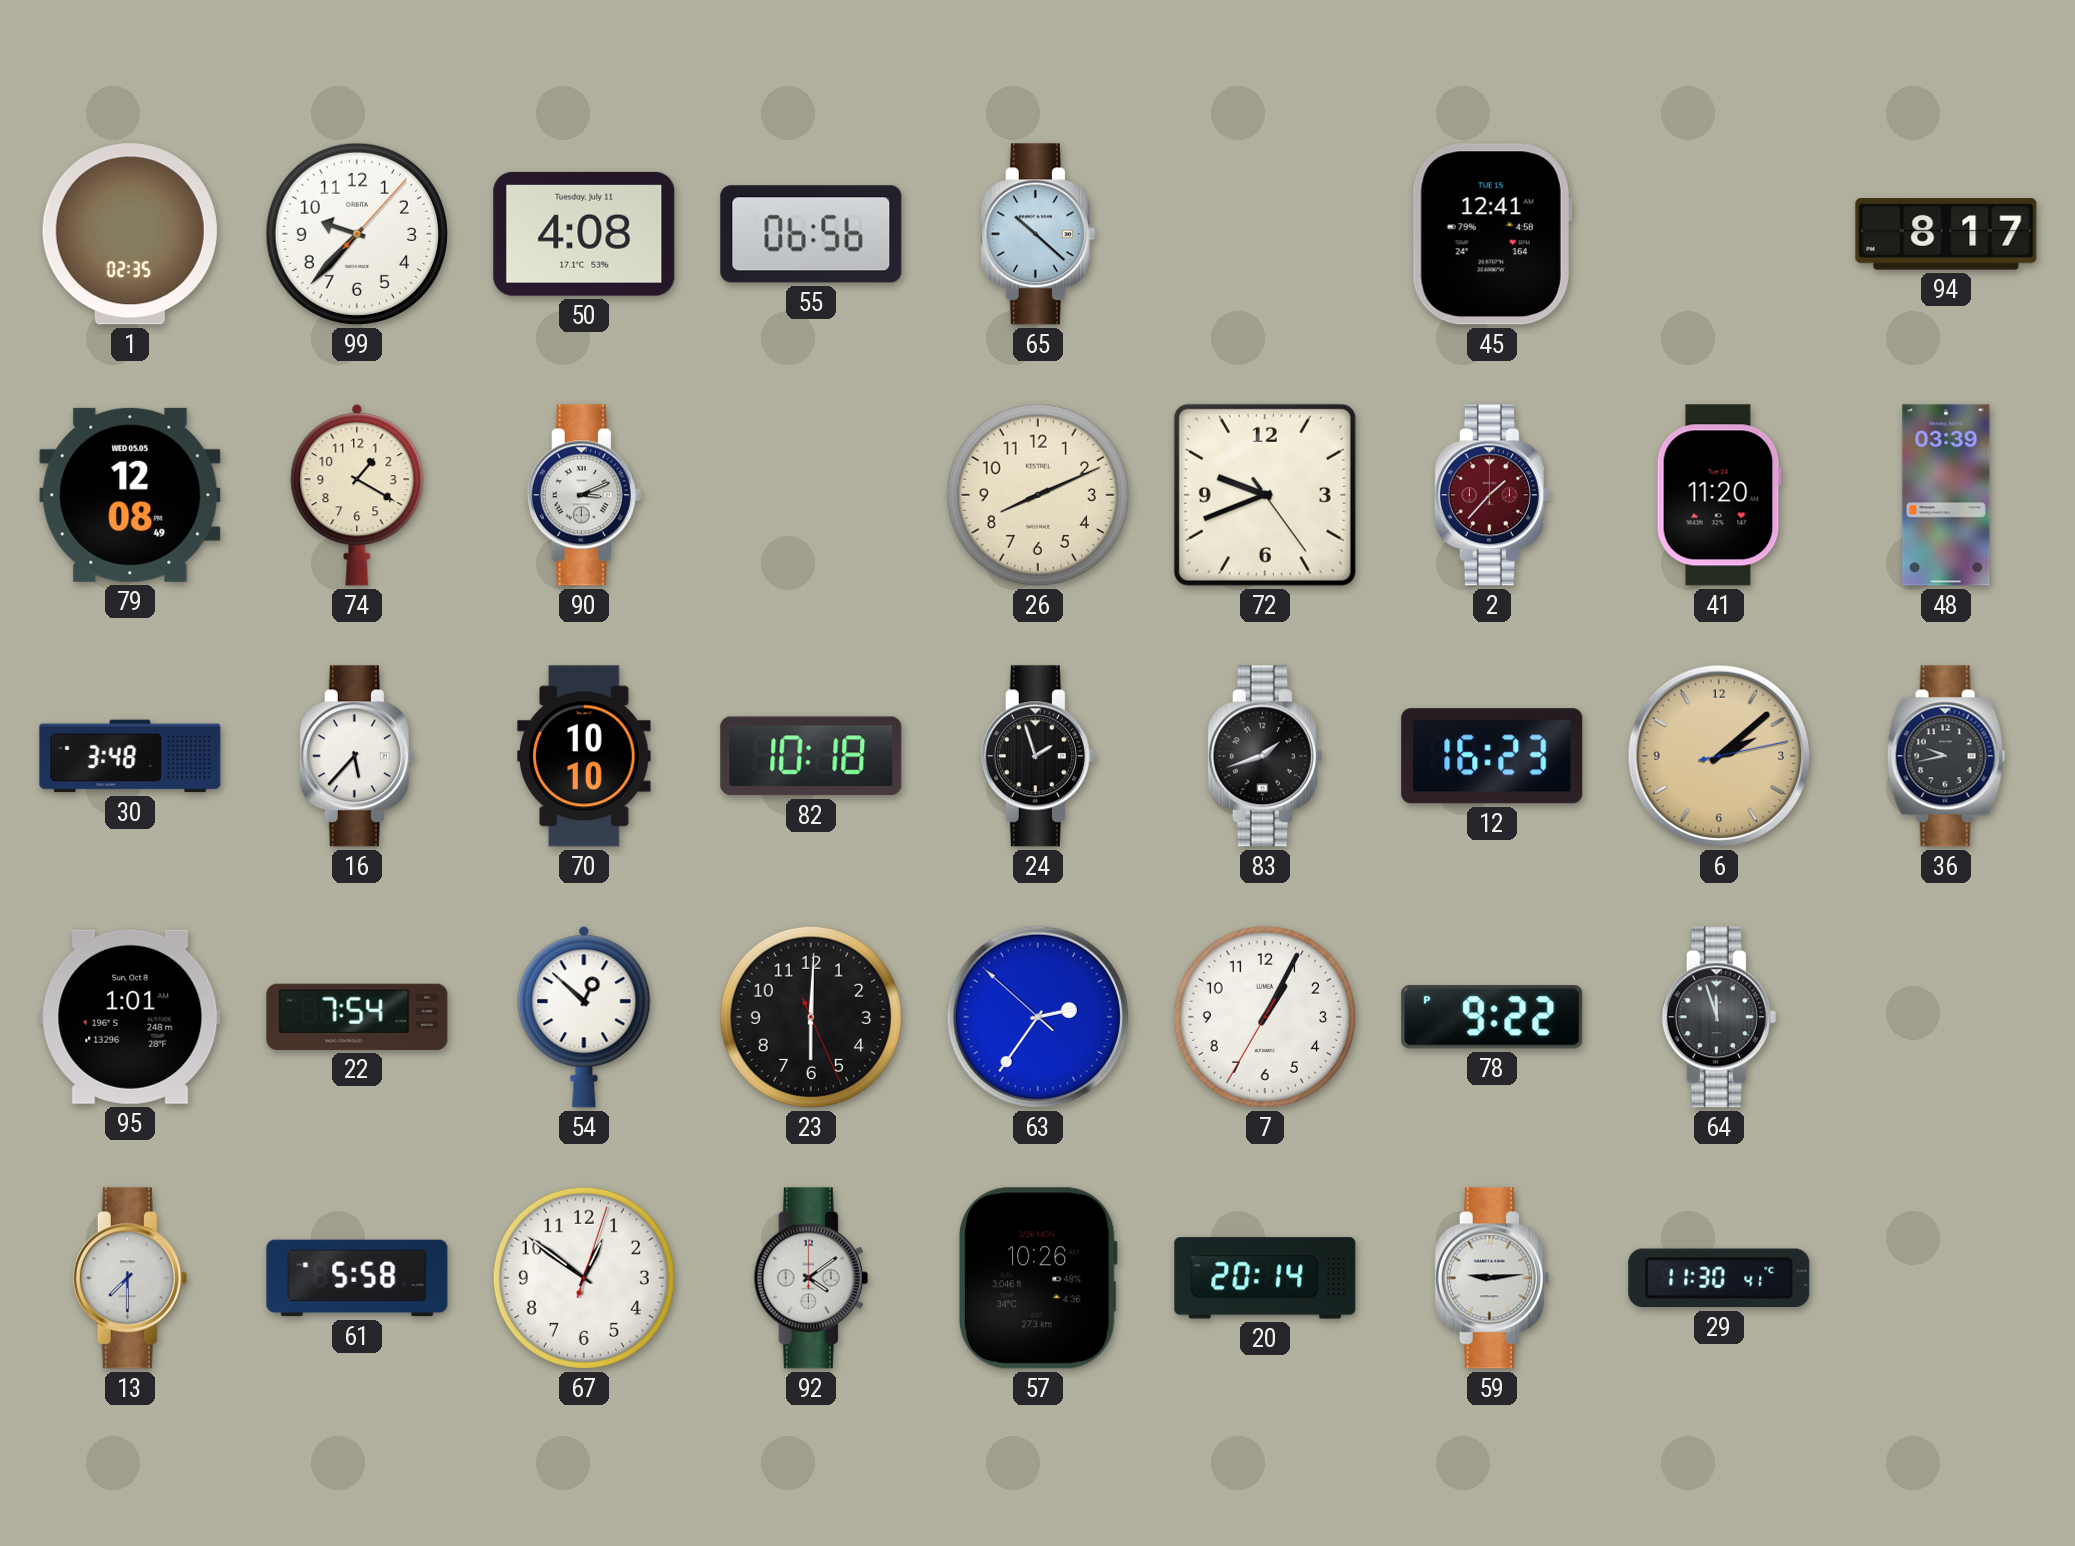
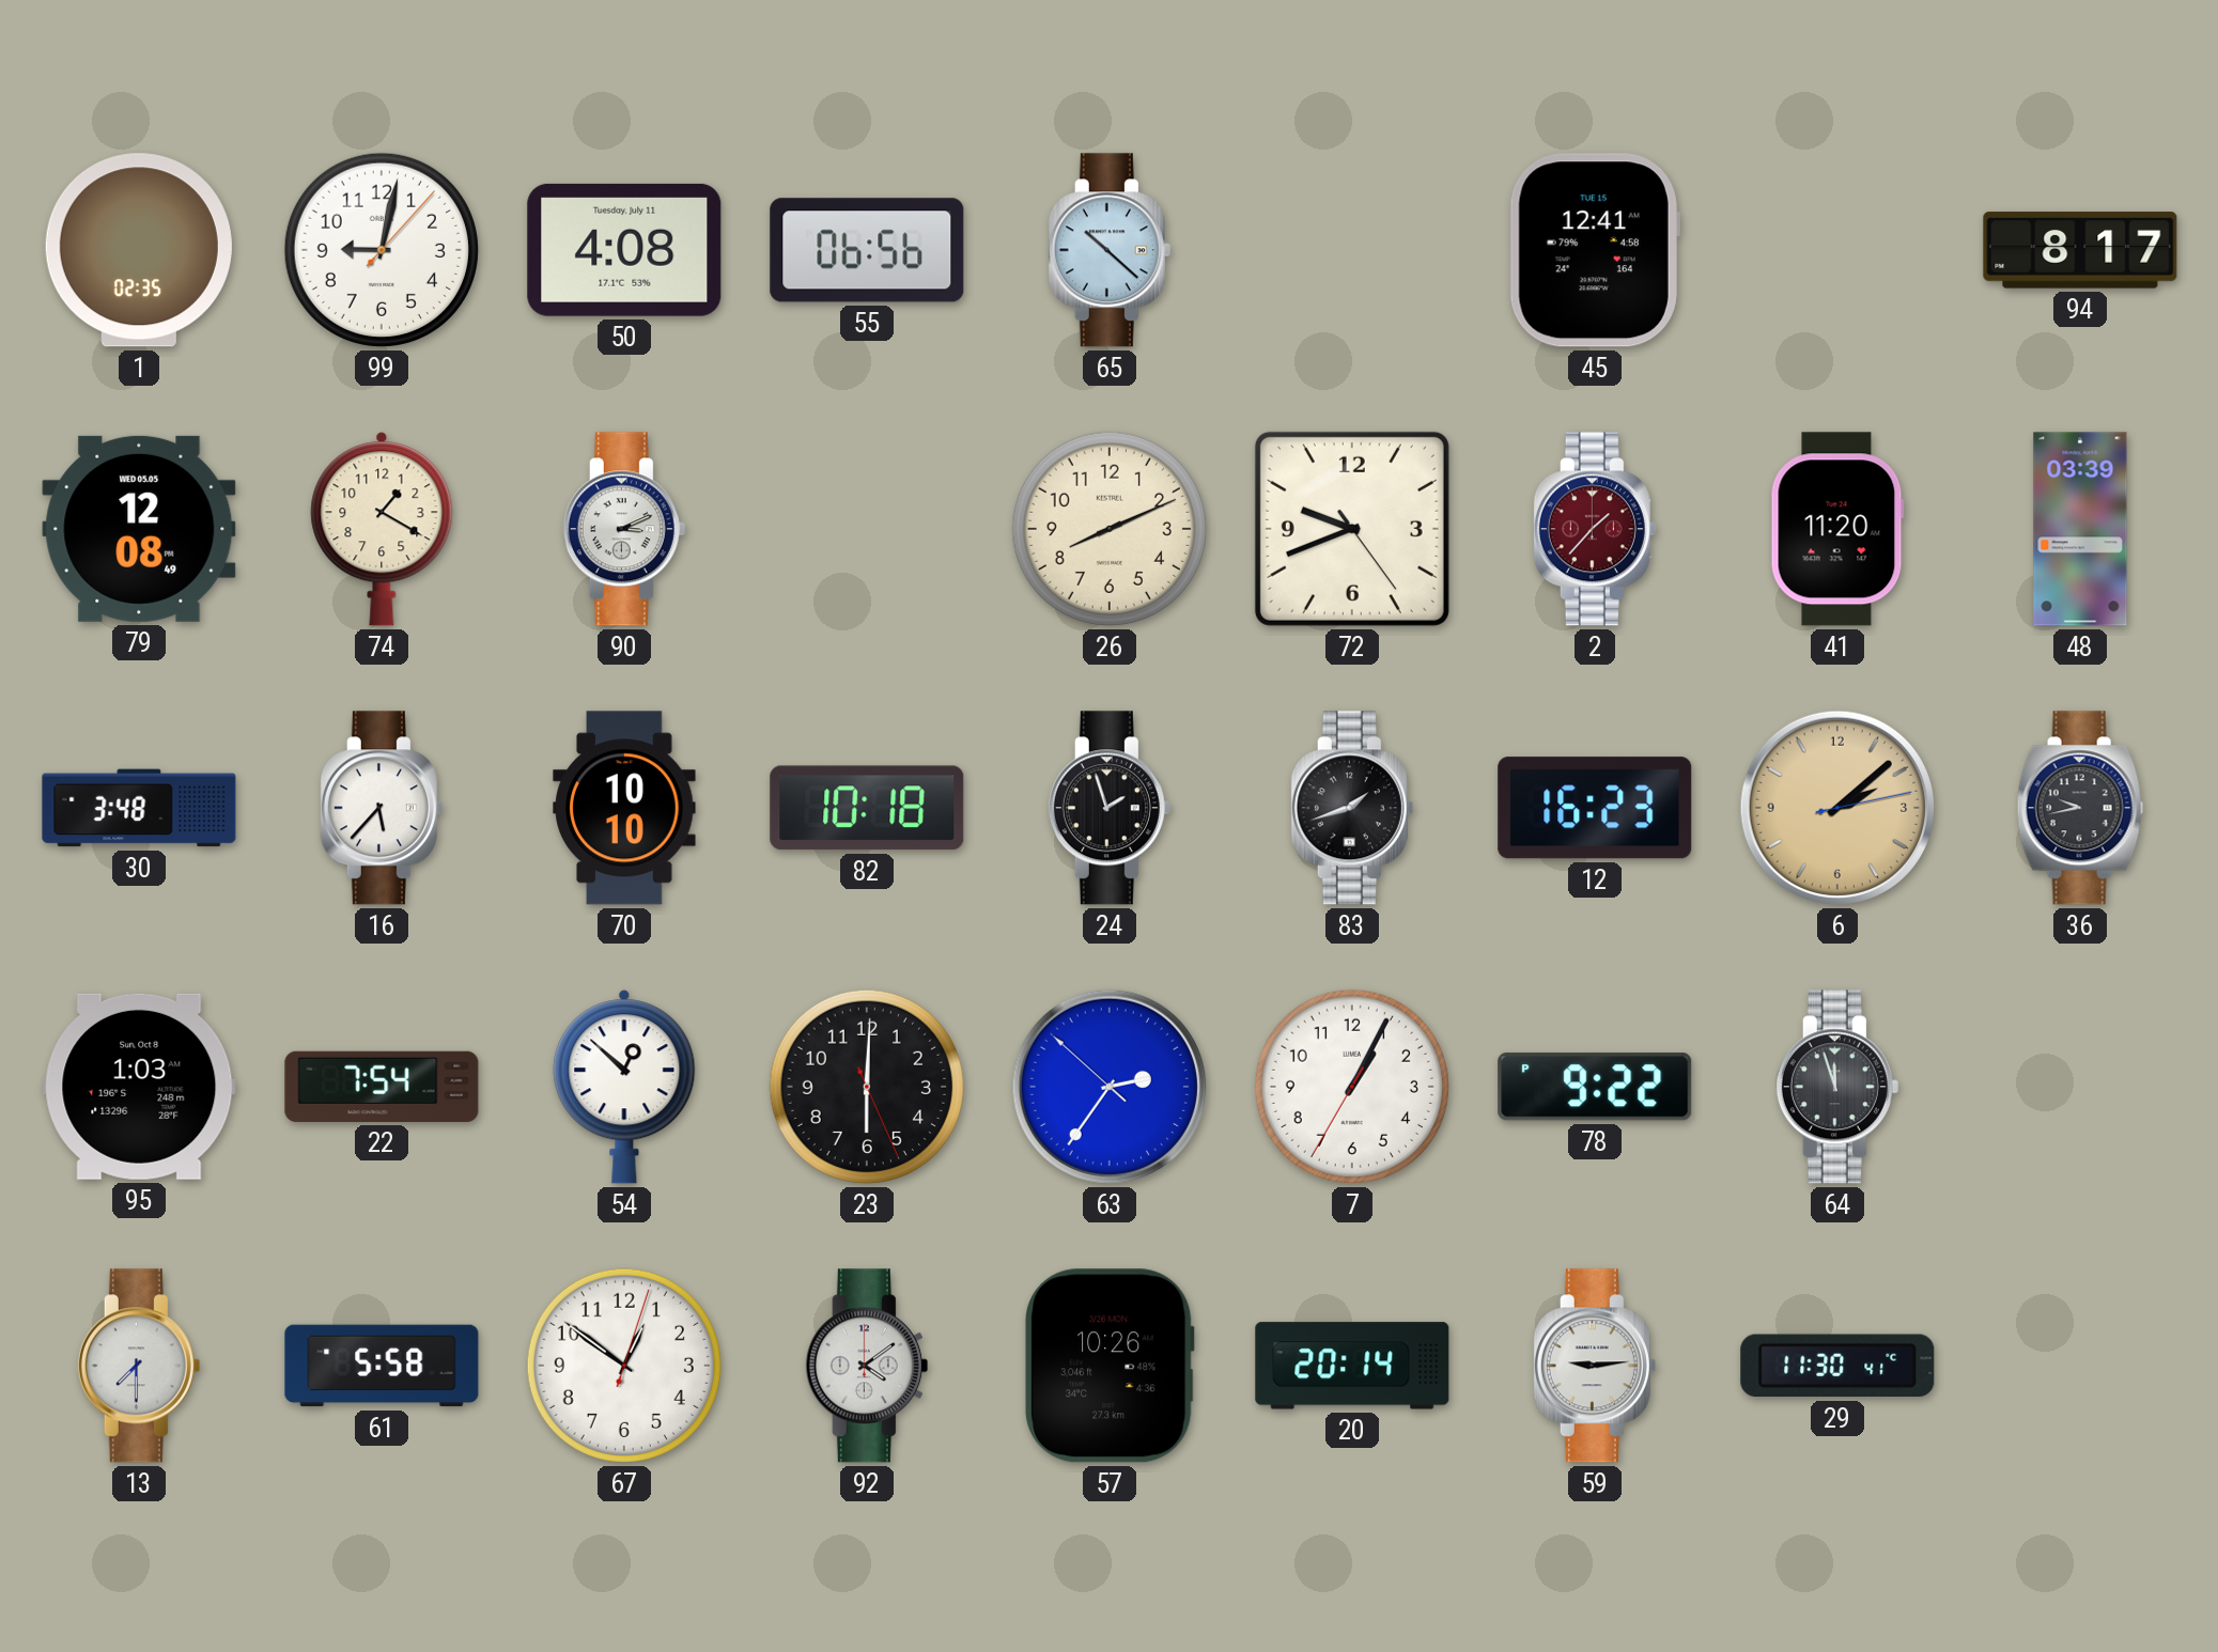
99: 9:37 -> 9:02 (382, 250)
95: 1:01 -> 1:03 (139, 1087)
